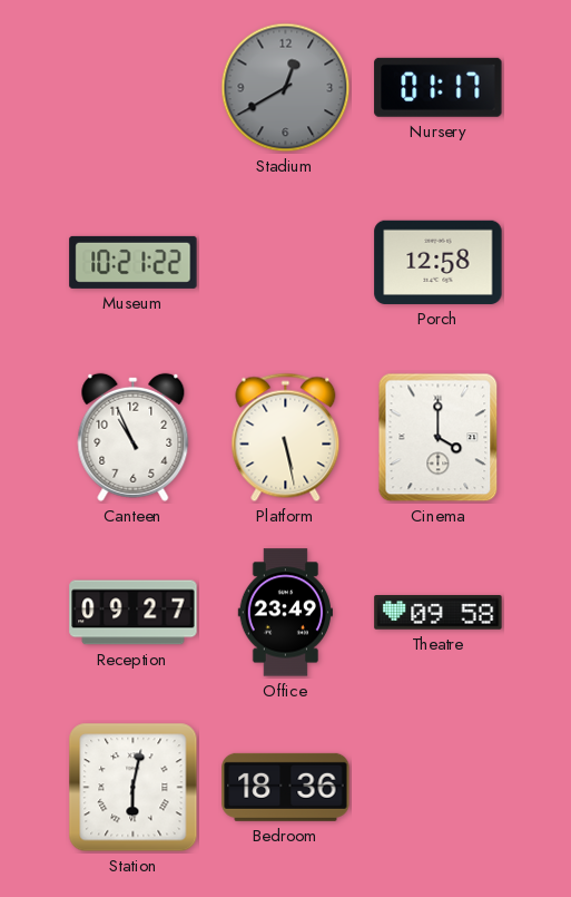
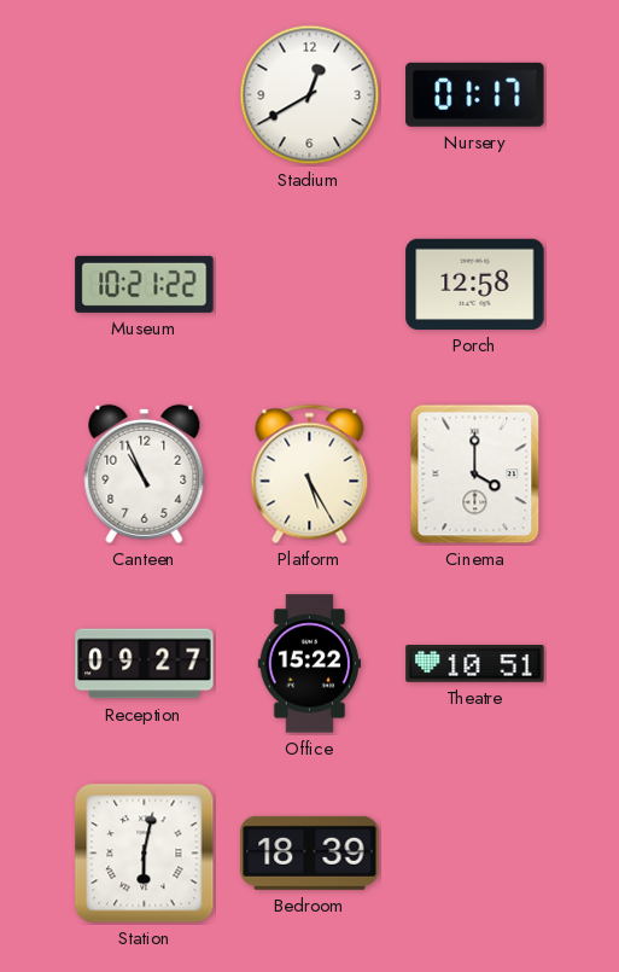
Stadium dial: grey -> white (310, 95)
Platform: 5:28 -> 5:25 (310, 475)
Office: 23:49 -> 15:22 (309, 664)
Theatre: 09:58 -> 10:51 (475, 664)
Bedroom: 18:36 -> 18:39 (310, 852)
